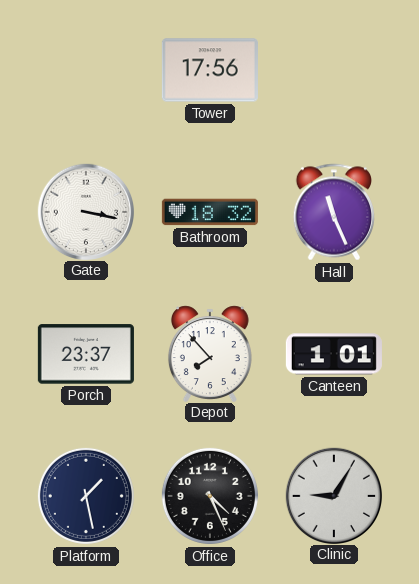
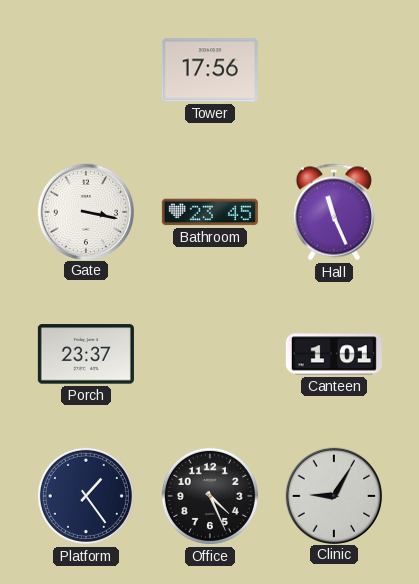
Bathroom: 18:32 -> 23:45 (210, 212)
Depot: 7:53 -> none (210, 353)
Platform: 1:28 -> 1:24 (86, 496)
